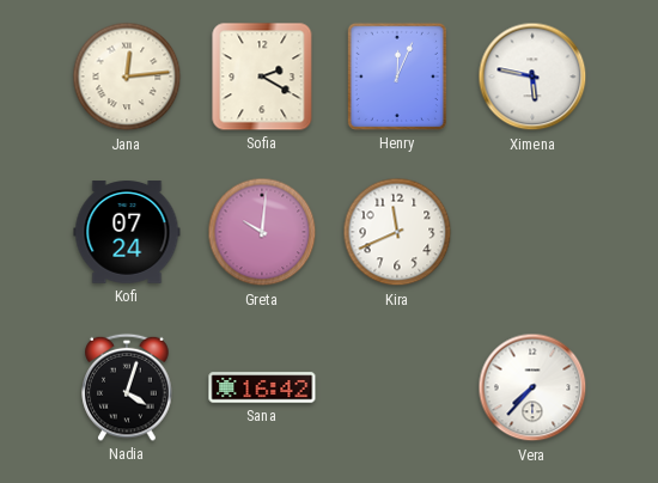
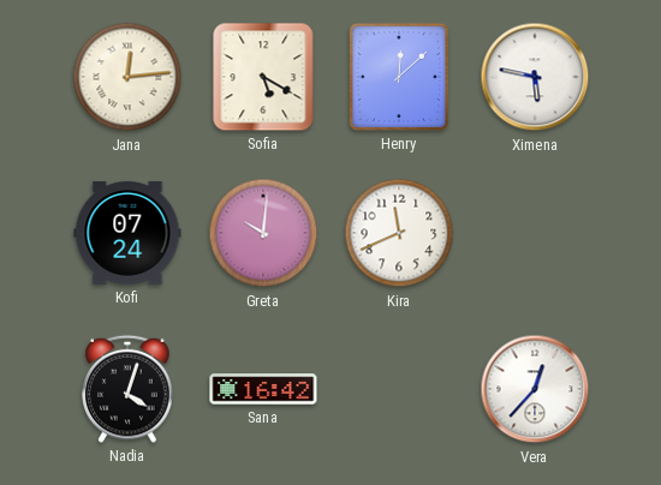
Sofia: 2:20 -> 5:20 (263, 77)
Henry: 12:04 -> 12:08 (399, 77)
Vera: 7:37 -> 12:37 (535, 389)
